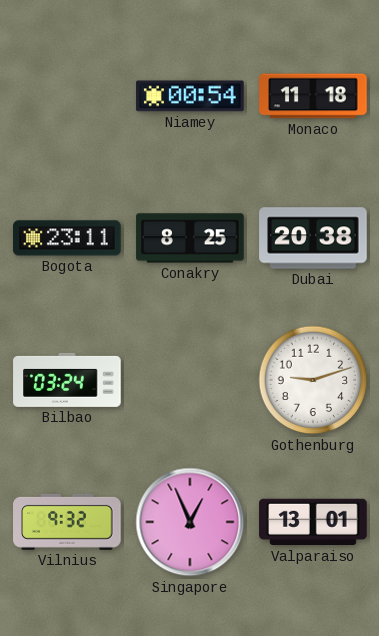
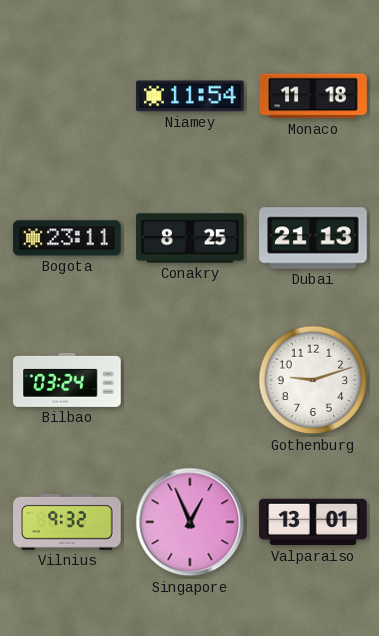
Niamey: 00:54 -> 11:54 (190, 96)
Dubai: 20:38 -> 21:13 (313, 238)
